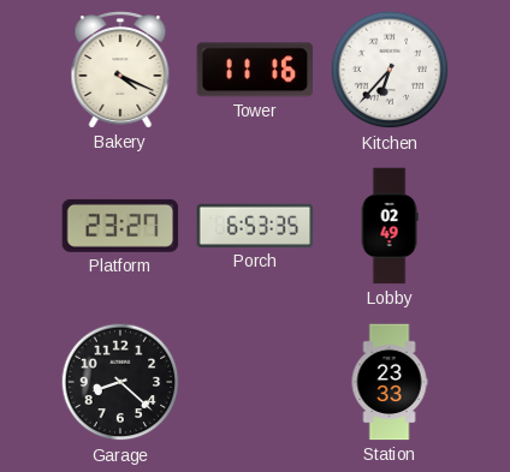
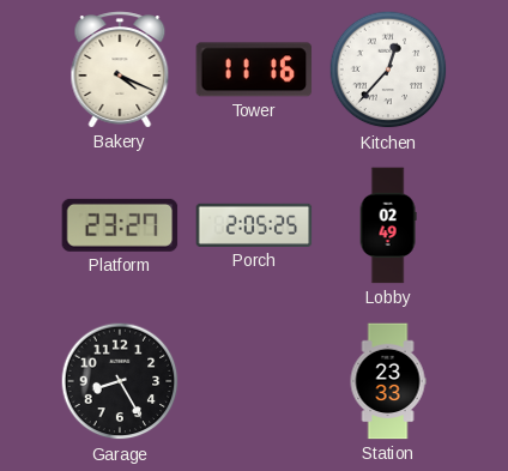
Kitchen: 6:37 -> 12:37 (388, 70)
Porch: 6:53 -> 2:05 (254, 225)
Garage: 8:22 -> 8:25 (120, 381)
